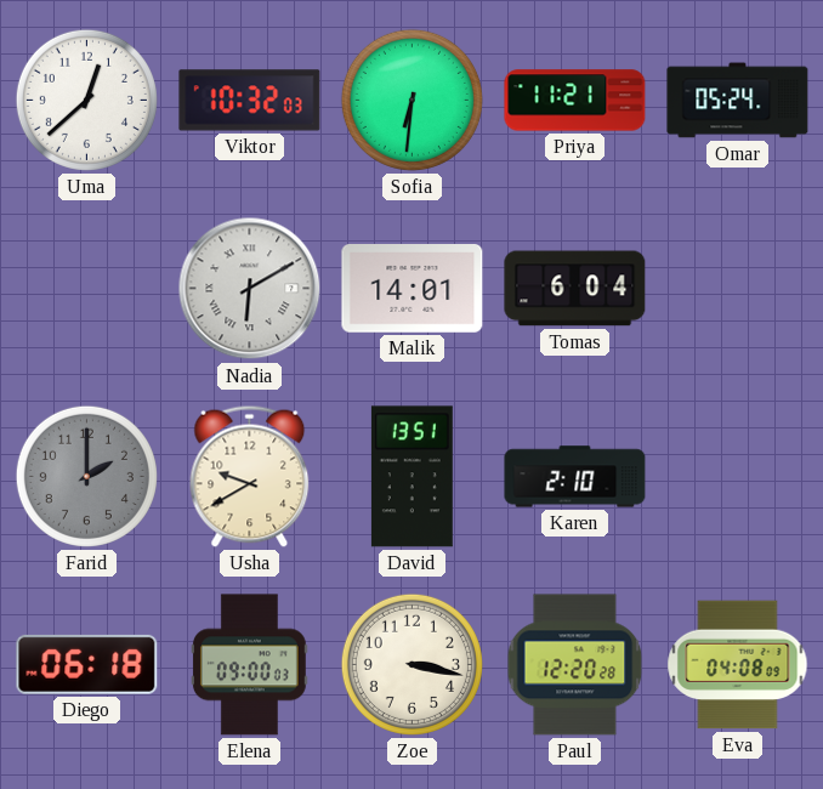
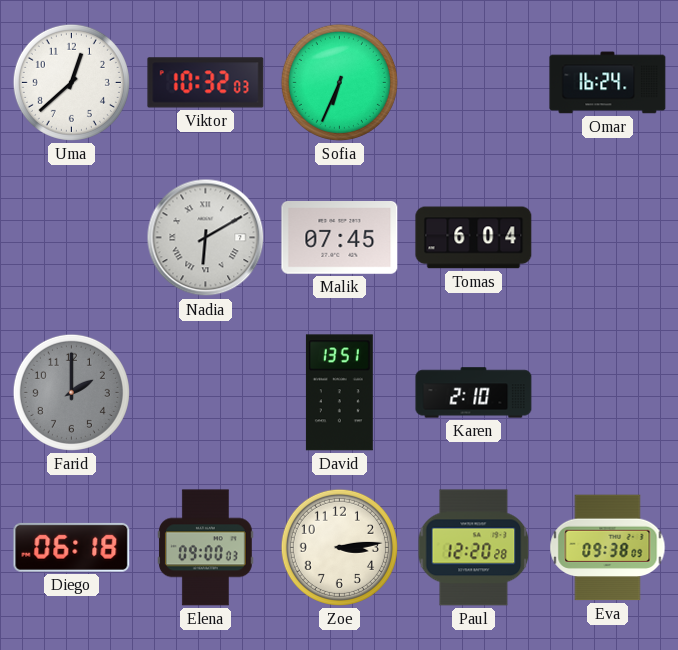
Sofia: 6:31 -> 6:34 (339, 82)
Priya: 11:21 -> none (575, 101)
Omar: 05:24 -> 16:24 (608, 83)
Malik: 14:01 -> 07:45 (340, 238)
Usha: 9:40 -> none (250, 476)
Zoe: 3:17 -> 3:14 (339, 547)
Eva: 04:08 -> 09:38 (608, 548)
